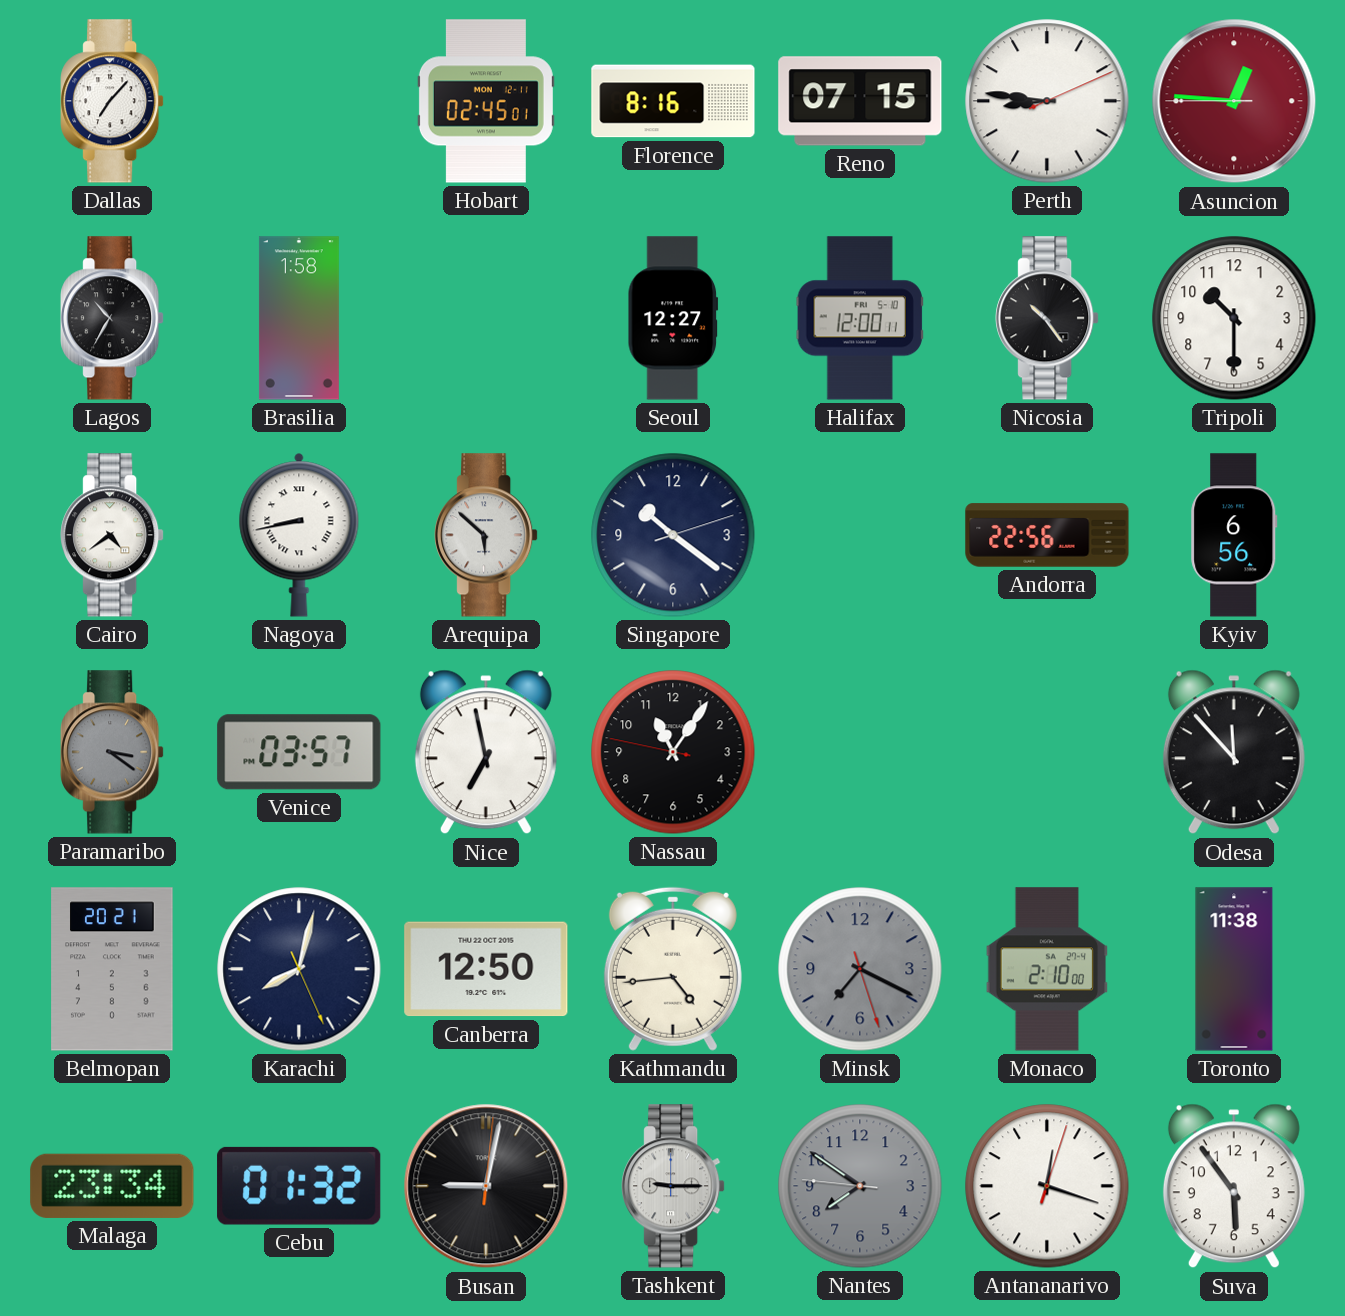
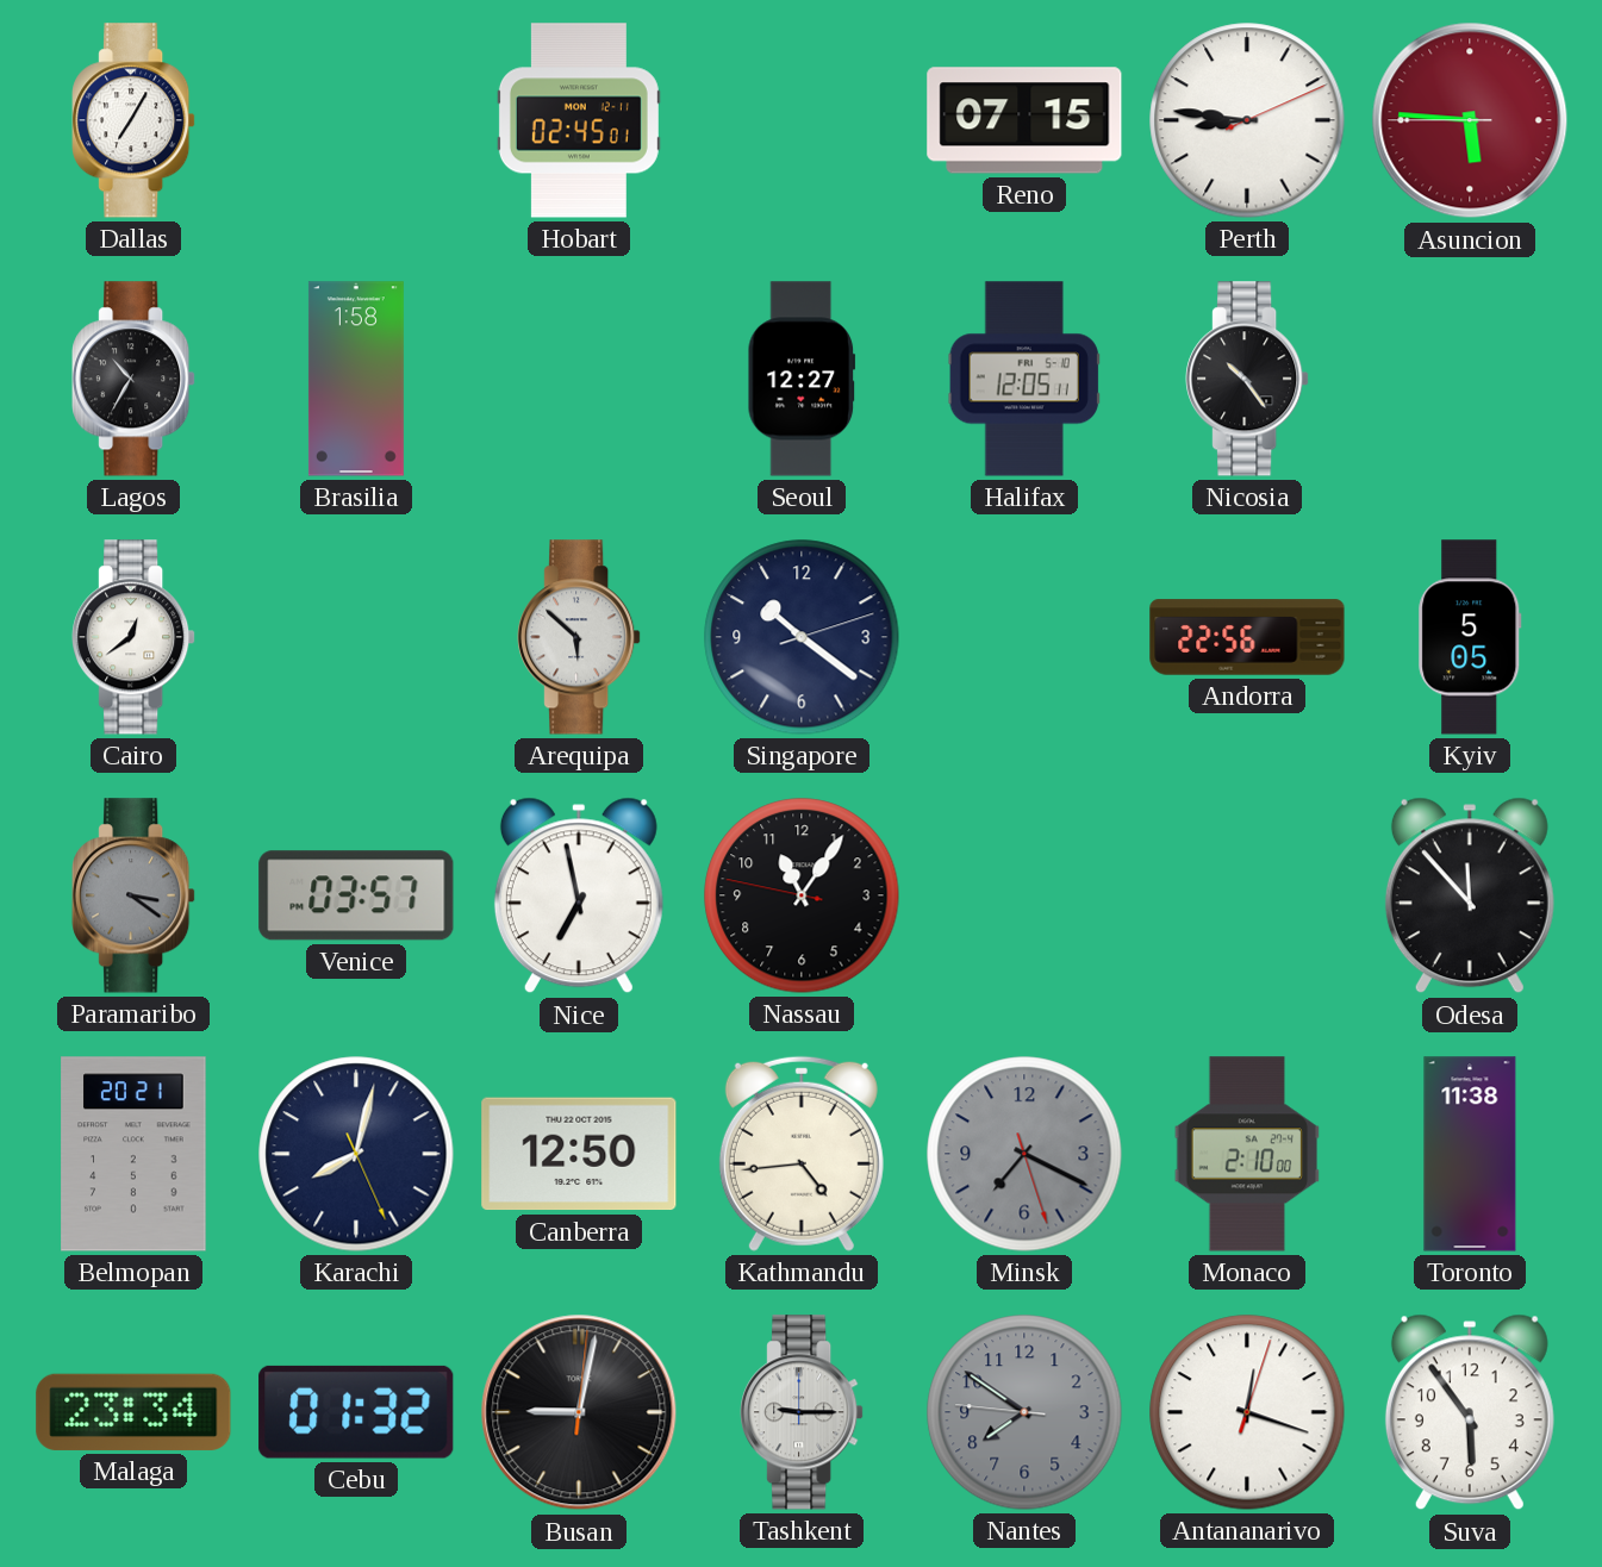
Dallas: 7:07 -> 7:05 (133, 120)
Florence: 8:16 -> none (673, 101)
Asuncion: 12:45 -> 5:45 (1470, 120)
Halifax: 12:00 -> 12:05 (1024, 379)
Tripoli: 10:30 -> none (1234, 318)
Cairo: 4:39 -> 12:39 (133, 637)
Nagoya: 8:43 -> none (299, 535)
Kyiv: 6:56 -> 5:05 (1470, 637)
